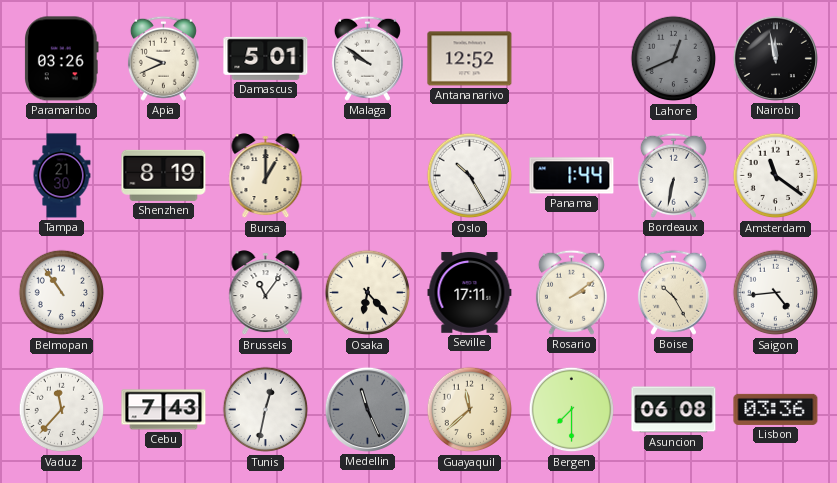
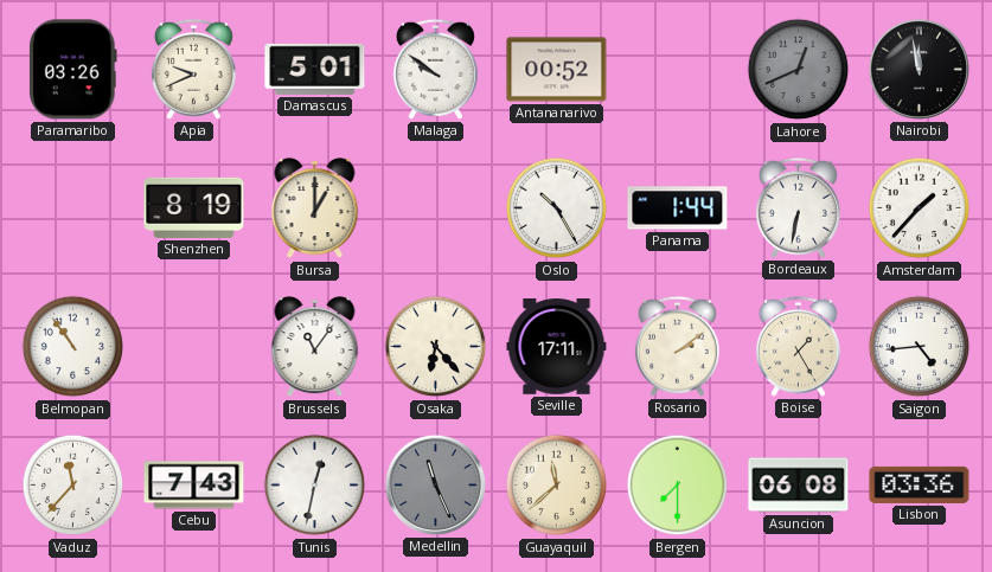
Antananarivo: 12:52 -> 00:52 (557, 70)
Tampa: 21:30 -> none (62, 176)
Amsterdam: 11:21 -> 1:37 (920, 208)
Boise: 10:25 -> 1:25 (798, 346)
